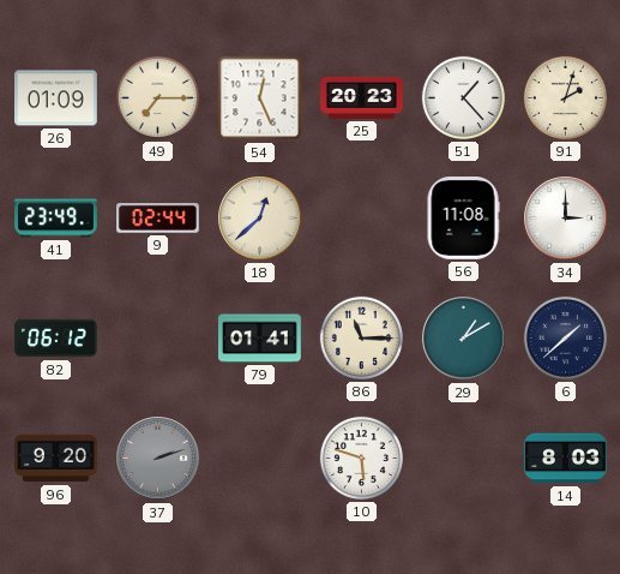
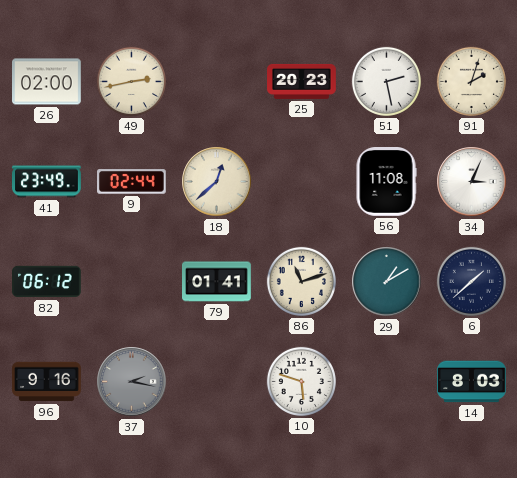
26: 01:09 -> 02:00 (47, 82)
49: 7:15 -> 2:43 (131, 81)
54: 12:26 -> none (260, 98)
51: 1:23 -> 2:28 (386, 81)
34: 3:00 -> 3:04 (472, 182)
86: 11:15 -> 11:12 (301, 281)
96: 9:20 -> 9:16 (47, 382)
37: 2:12 -> 2:17 (132, 382)
